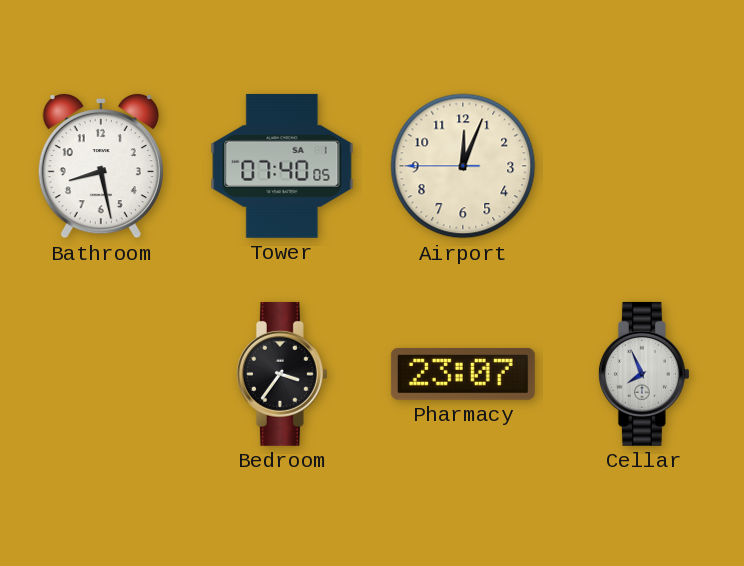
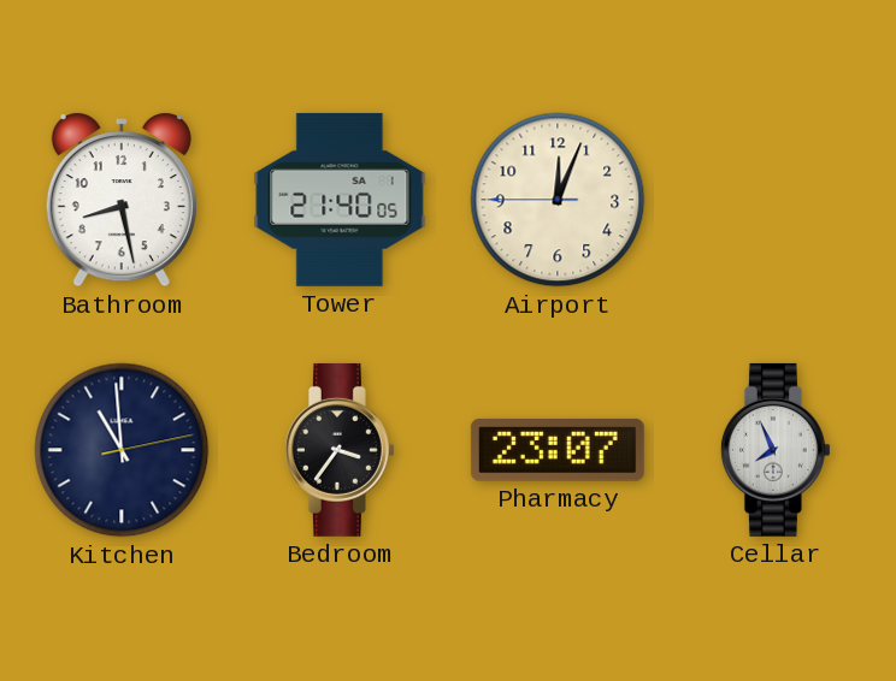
Tower: 07:40 -> 21:40 (340, 200)
Kitchen: none -> 10:59 (122, 450)
